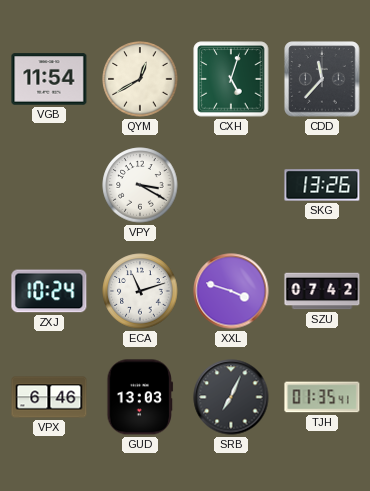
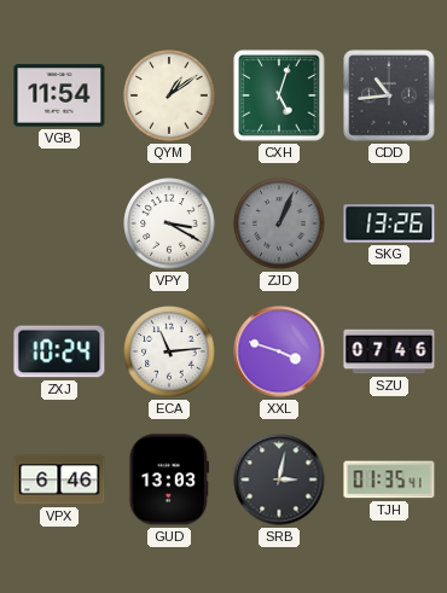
QYM: 12:40 -> 1:09 (169, 95)
CDD: 11:37 -> 10:44 (389, 95)
ZJD: none -> 1:04 (279, 223)
ECA: 11:12 -> 11:14 (169, 351)
SZU: 07:42 -> 07:46 (389, 351)
SRB: 7:04 -> 3:02 (279, 479)
